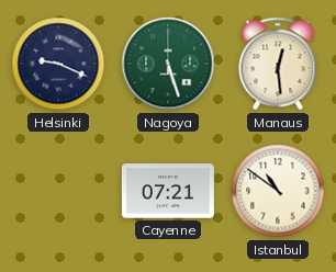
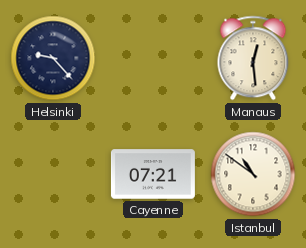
Helsinki: 9:19 -> 9:23 (53, 58)
Nagoya: 5:27 -> none (168, 64)
